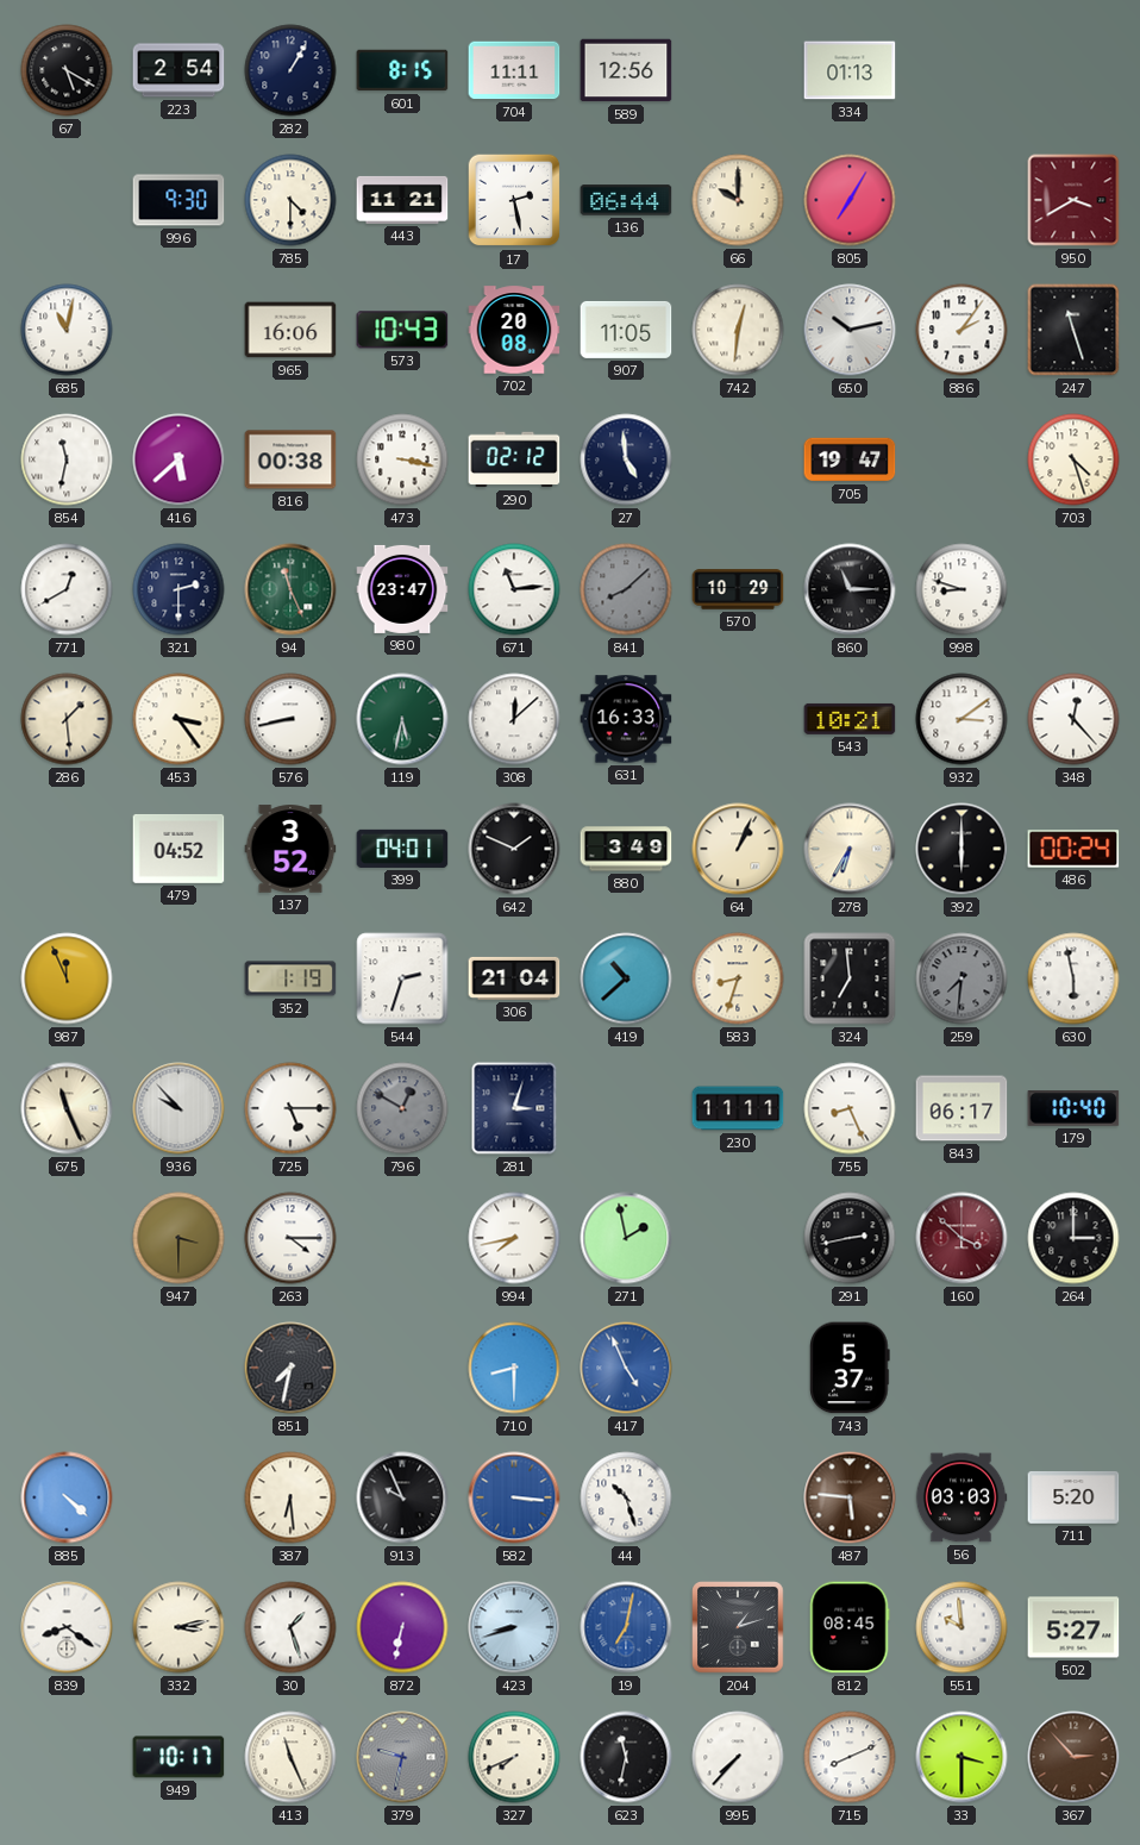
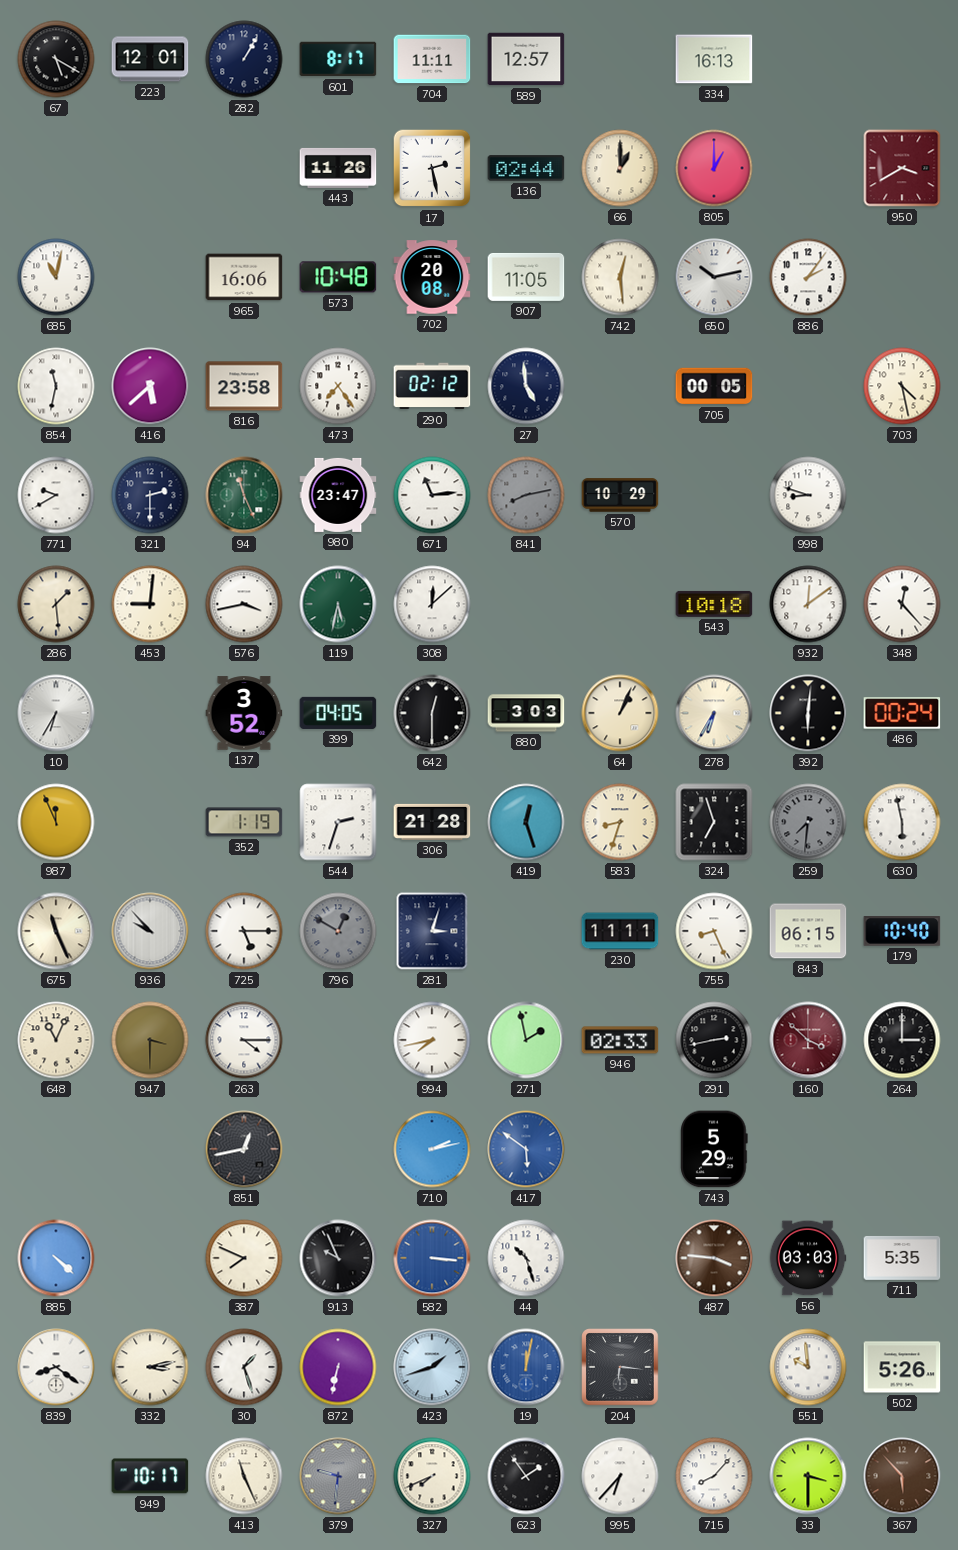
223: 2:54 -> 12:01 (150, 59)
601: 8:15 -> 8:17 (338, 59)
589: 12:56 -> 12:57 (526, 59)
334: 01:13 -> 16:13 (714, 59)
996: 9:30 -> none (178, 200)
785: 4:30 -> none (290, 200)
443: 11:21 -> 11:26 (338, 168)
136: 06:44 -> 02:44 (526, 168)
66: 10:00 -> 1:00 (620, 168)
805: 7:05 -> 1:00 (714, 168)
573: 10:43 -> 10:48 (338, 277)
742: 12:31 -> 12:29 (620, 277)
247: 11:27 -> none (1073, 330)
816: 00:38 -> 23:58 (244, 386)
473: 3:17 -> 7:24 (338, 386)
705: 19:47 -> 00:05 (714, 386)
703: 4:27 -> 4:28 (902, 386)
771: 12:40 -> 9:40 (56, 495)
841: 8:08 -> 8:13 (526, 495)
860: 11:15 -> none (850, 589)
453: 3:24 -> 9:01 (150, 604)
576: 8:43 -> 3:43 (244, 604)
631: 16:33 -> none (626, 719)
543: 10:21 -> 10:18 (714, 604)
932: 3:09 -> 12:09 (808, 604)
10: none -> 6:35 (56, 713)
479: 04:52 -> none (178, 849)
399: 04:01 -> 04:05 (338, 713)
642: 1:49 -> 12:30 (432, 713)
880: 3:49 -> 3:03 (526, 713)
392: 6:00 -> 6:01 (808, 713)
306: 21:04 -> 21:28 (432, 822)
419: 10:38 -> 12:27 (526, 822)
324: 6:59 -> 6:57 (714, 822)
843: 06:17 -> 06:15 (808, 931)
648: none -> 11:04 (56, 1040)
946: none -> 02:33 (620, 1040)
851: 7:32 -> 12:43 (244, 1149)
710: 8:30 -> 2:13 (432, 1149)
417: 4:56 -> 5:51 (526, 1149)
743: 5:37 -> 5:29 (714, 1149)
387: 6:29 -> 7:49 (244, 1258)
487: 5:46 -> 3:46 (714, 1258)
711: 5:20 -> 5:35 (902, 1258)
423: 8:42 -> 1:42 (432, 1367)
19: 7:02 -> 12:02 (526, 1367)
204: 1:12 -> 6:16 (620, 1367)
812: 08:45 -> none (850, 1627)
502: 5:27 -> 5:26 (902, 1367)
379: 9:32 -> 9:31 (338, 1476)
623: 11:32 -> 1:54 (526, 1476)
995: 7:37 -> 6:37 (620, 1476)
715: 8:11 -> 8:07 (714, 1476)
367: 2:53 -> 5:53 (902, 1476)
